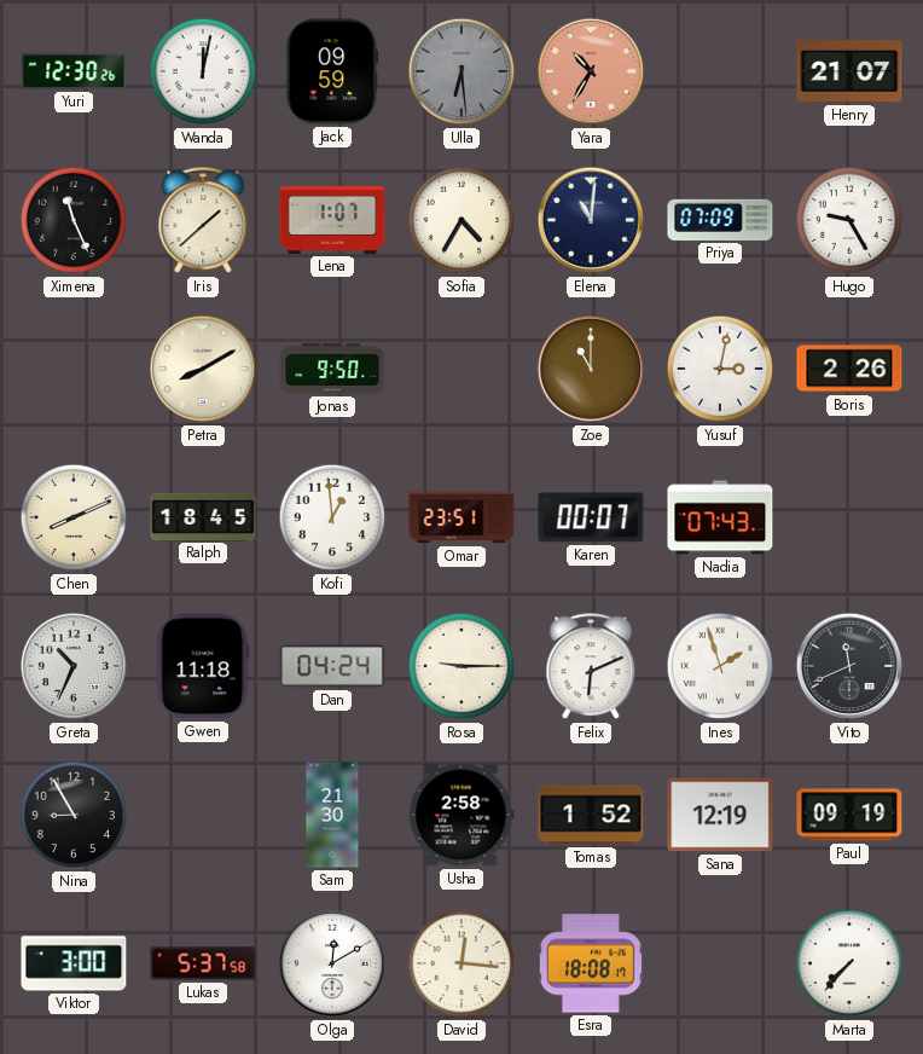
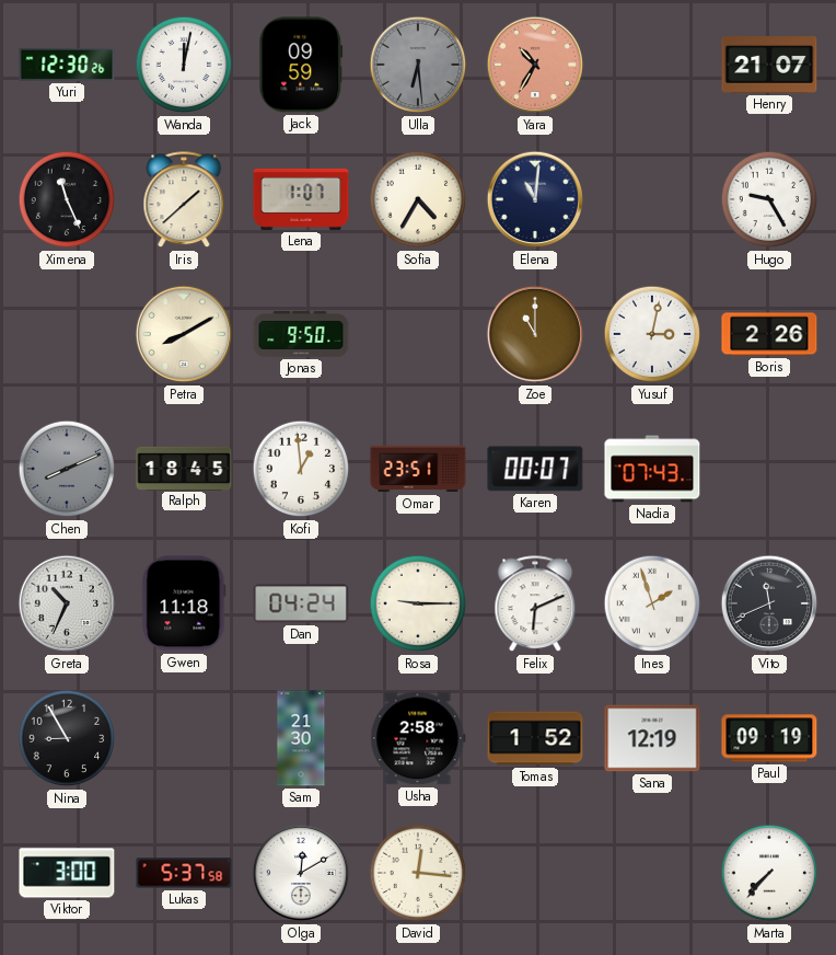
Priya: 07:09 -> none (720, 220)
Chen dial: cream -> grey (67, 469)
Esra: 18:08 -> none (591, 963)
